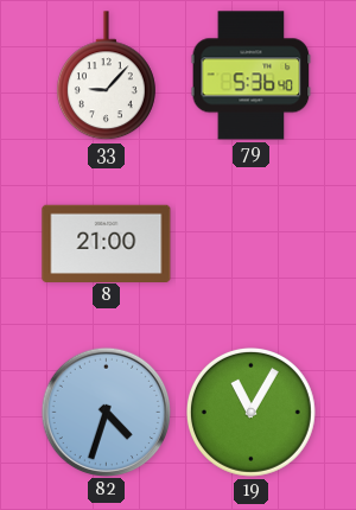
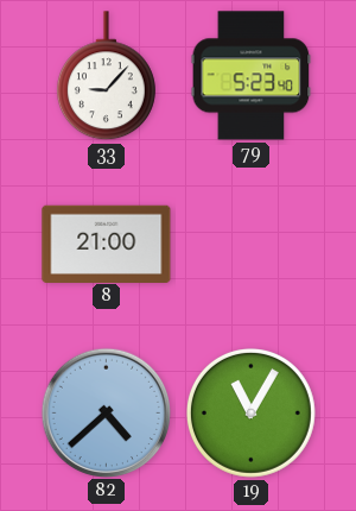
79: 5:36 -> 5:23 (252, 76)
82: 4:33 -> 4:38 (106, 412)
